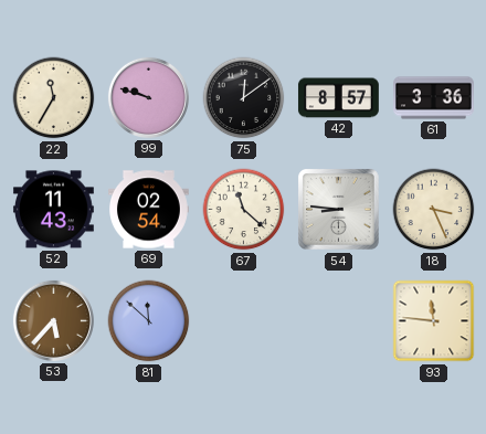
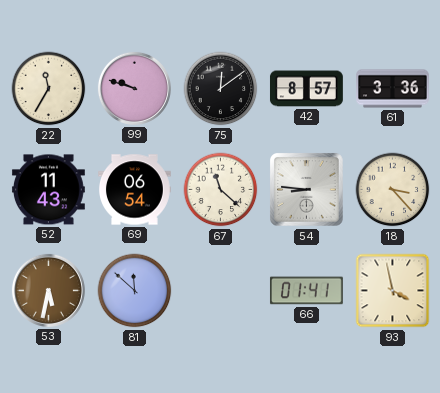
69: 02:54 -> 06:54 (135, 190)
18: 3:26 -> 3:23 (393, 190)
53: 5:37 -> 5:32 (48, 290)
66: none -> 01:41 (306, 291)
93: 11:46 -> 3:58 (393, 291)
